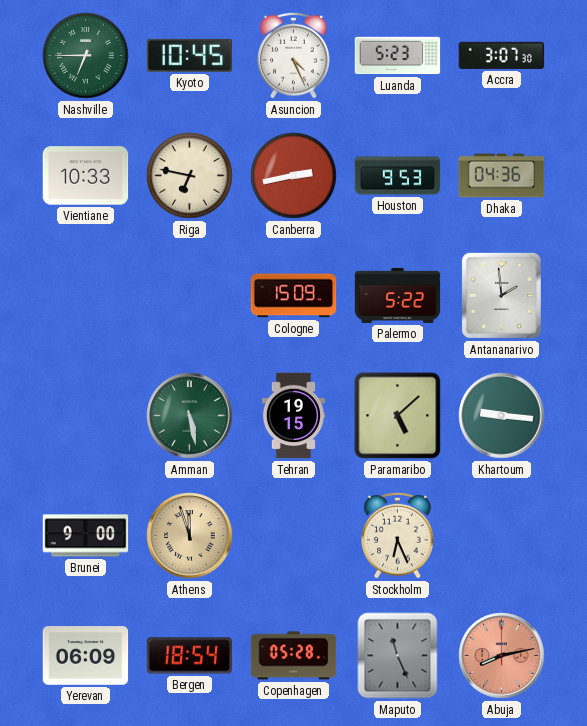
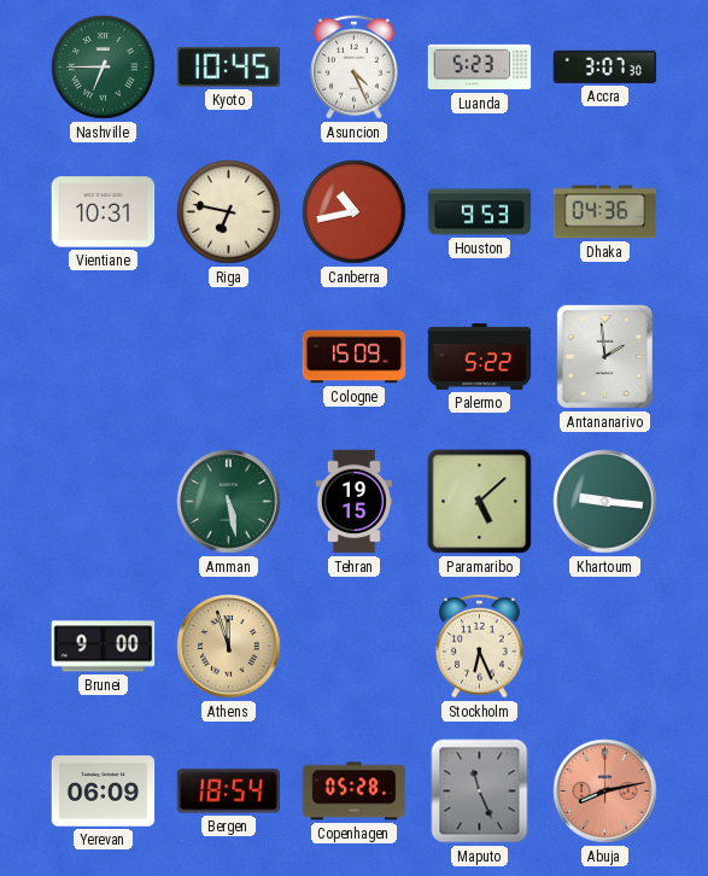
Vientiane: 10:33 -> 10:31 (104, 212)
Canberra: 2:43 -> 10:43 (355, 212)
